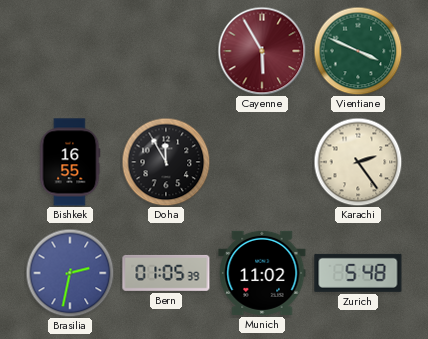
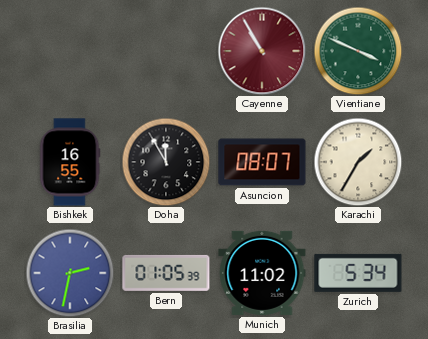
Cayenne: 5:55 -> 10:55 (262, 51)
Asuncion: none -> 08:07 (262, 162)
Karachi: 2:24 -> 1:35 (358, 162)
Zurich: 5:48 -> 5:34 (358, 273)
